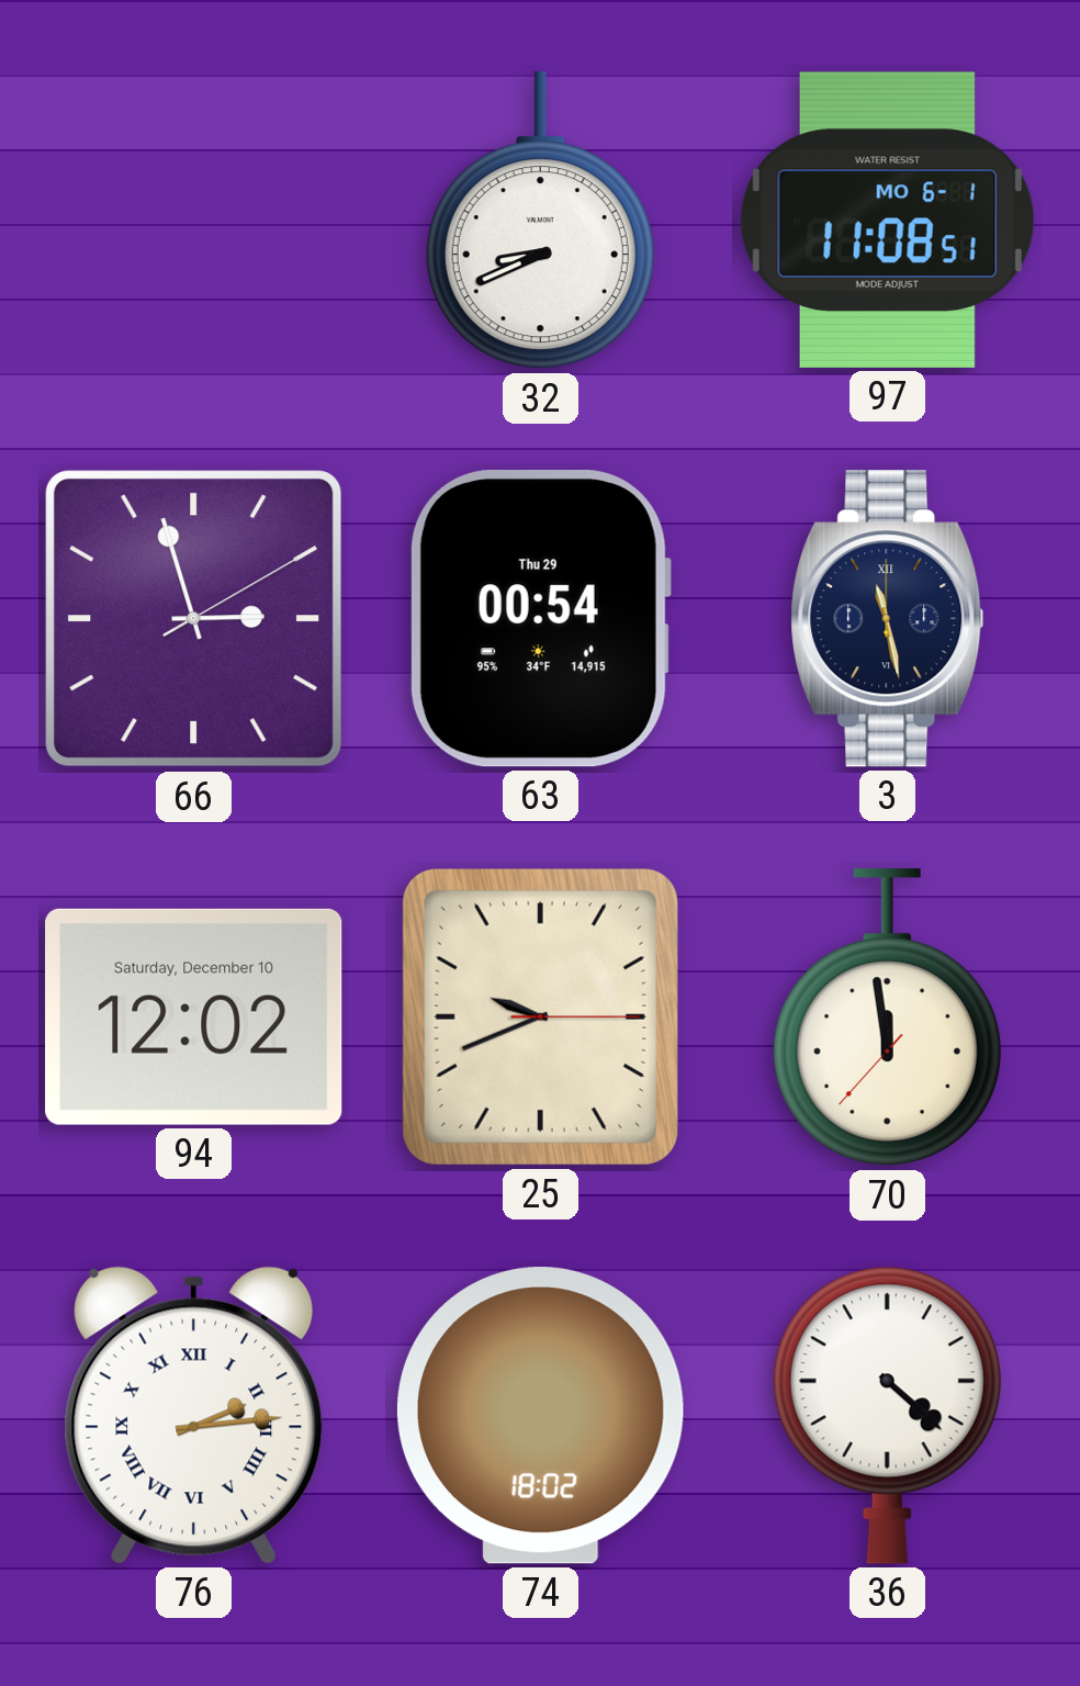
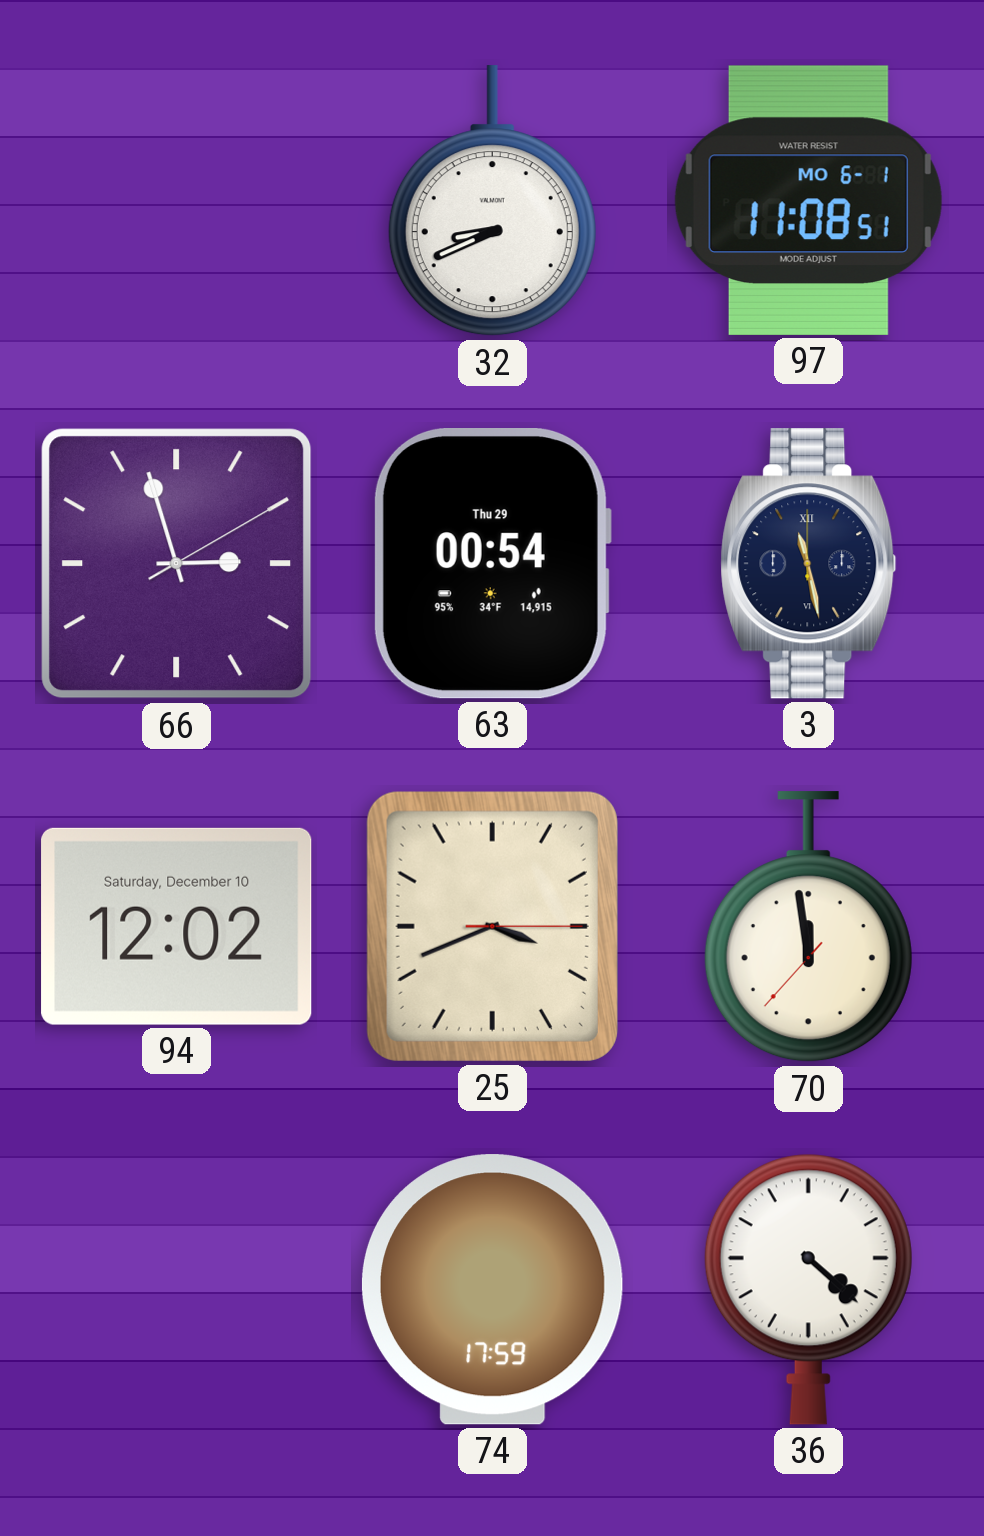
25: 9:41 -> 3:41 (492, 926)
76: 2:14 -> none (194, 1415)
74: 18:02 -> 17:59 (492, 1290)
